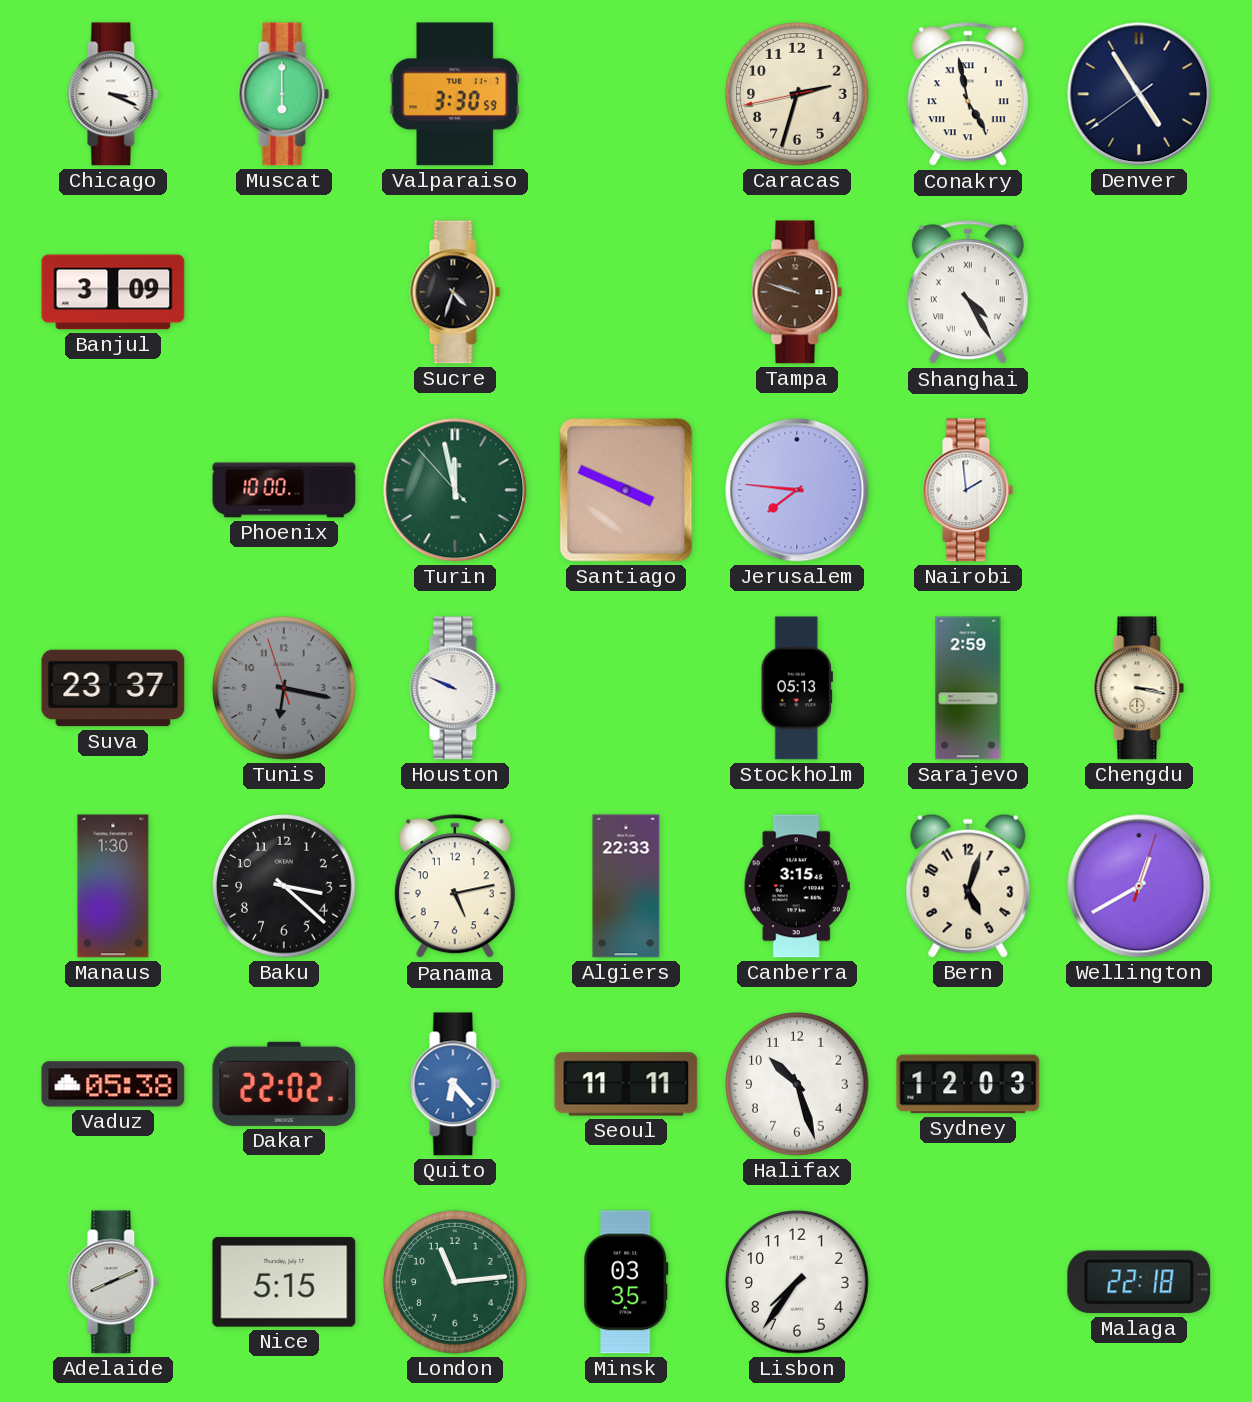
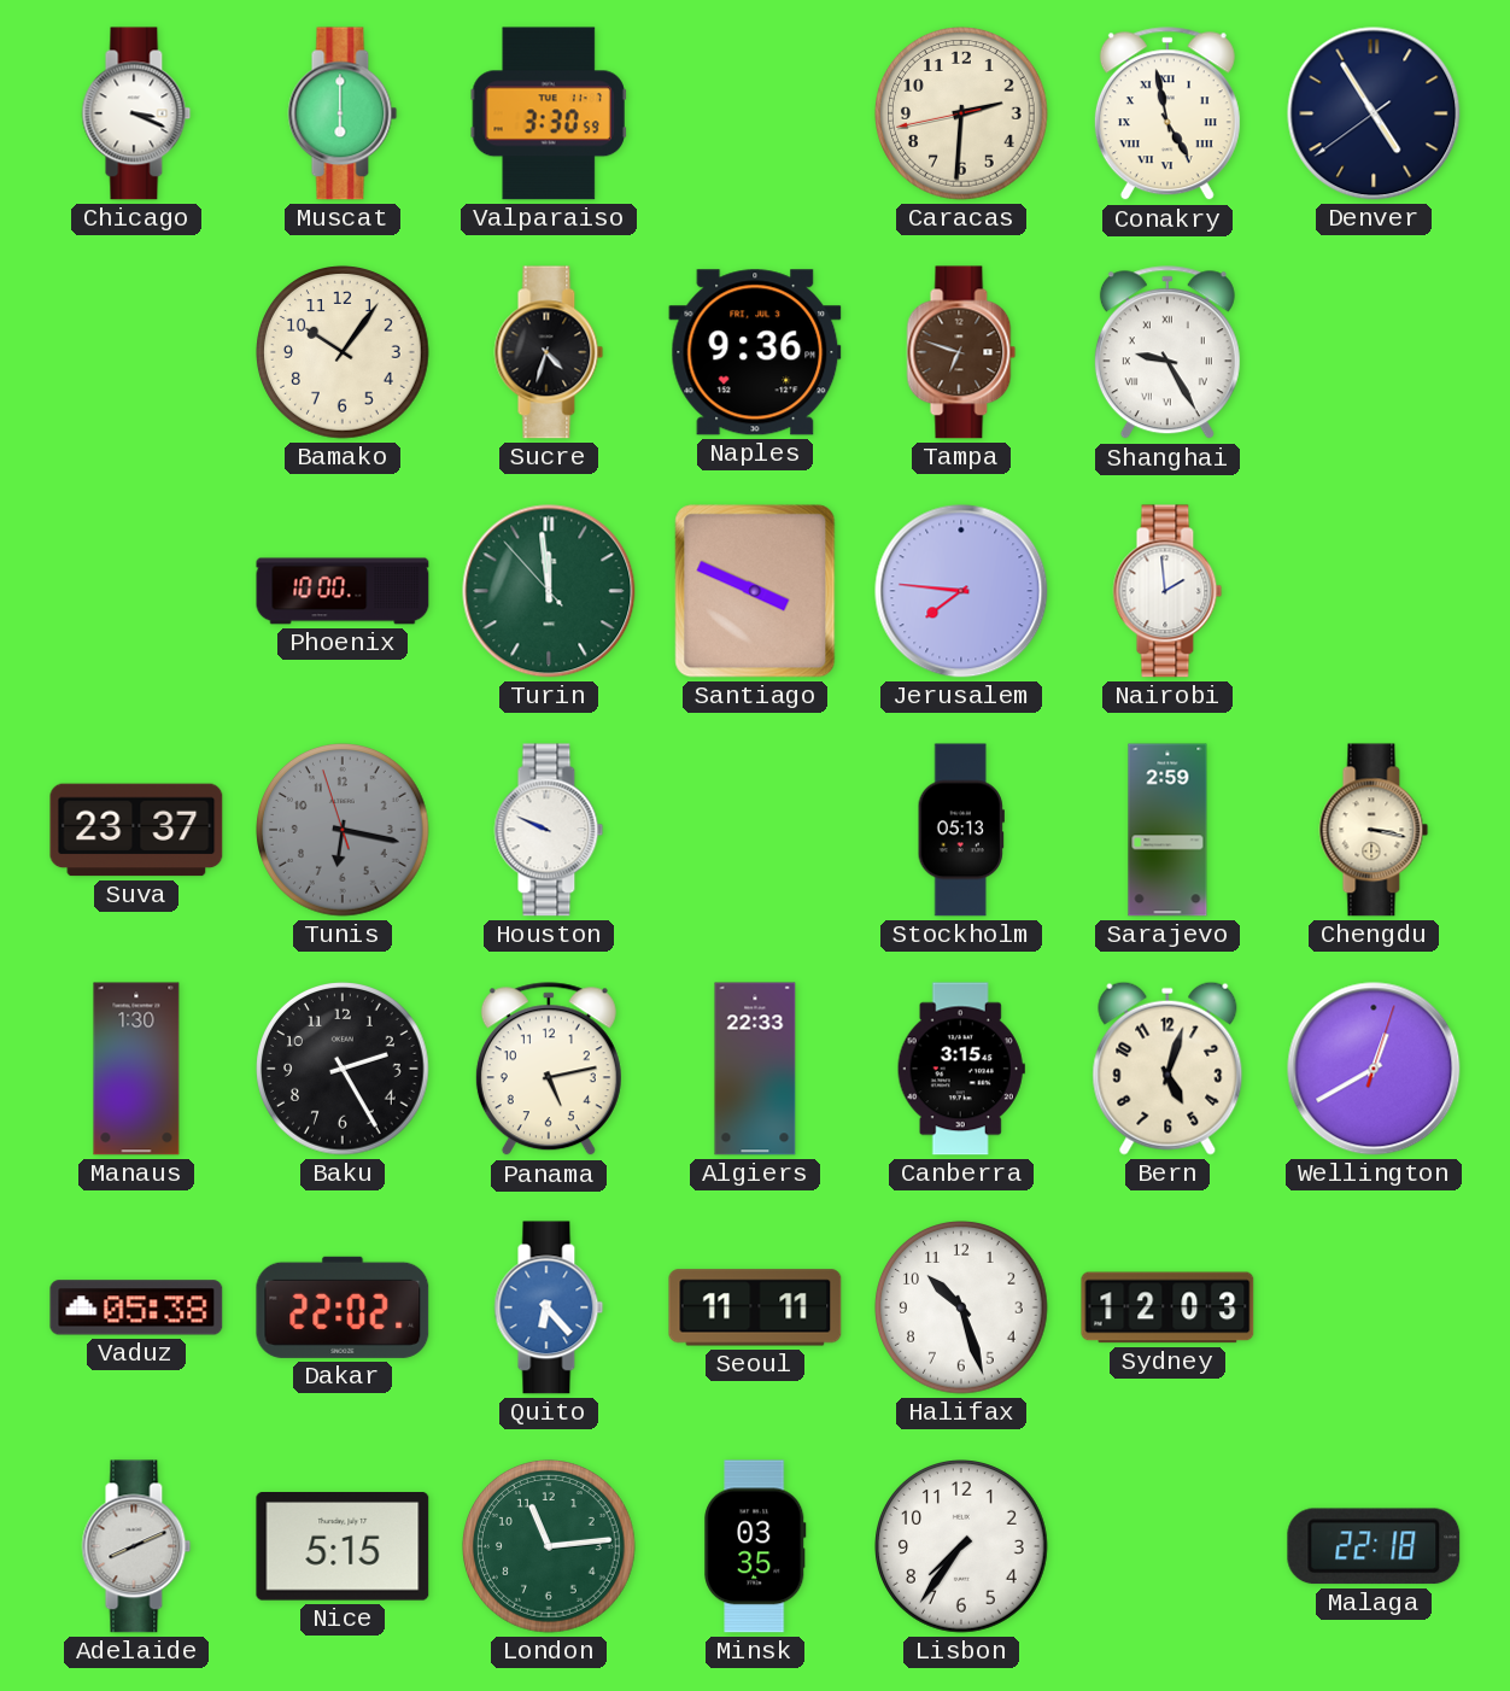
Caracas: 2:32 -> 2:30 (961, 113)
Banjul: 3:09 -> none (113, 292)
Bamako: none -> 10:06 (343, 352)
Naples: none -> 9:36 (755, 352)
Tampa: 9:48 -> 6:48 (961, 352)
Shanghai: 4:25 -> 9:25 (1167, 353)
Turin: 11:57 -> 11:58 (549, 591)
Baku: 3:22 -> 2:25 (343, 1069)
